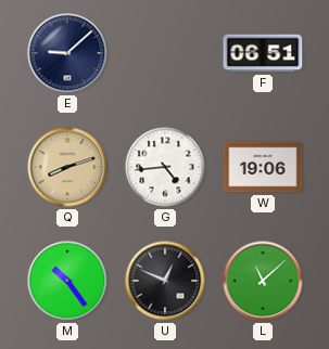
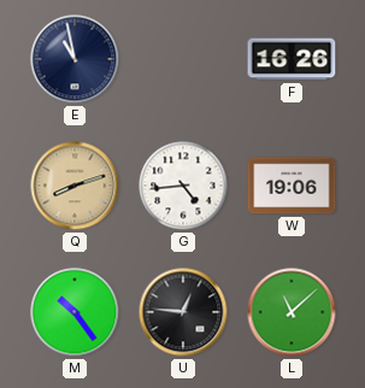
E: 9:08 -> 10:58 (75, 59)
F: 06:51 -> 16:26 (292, 59)
U: 12:49 -> 12:46 (183, 312)
